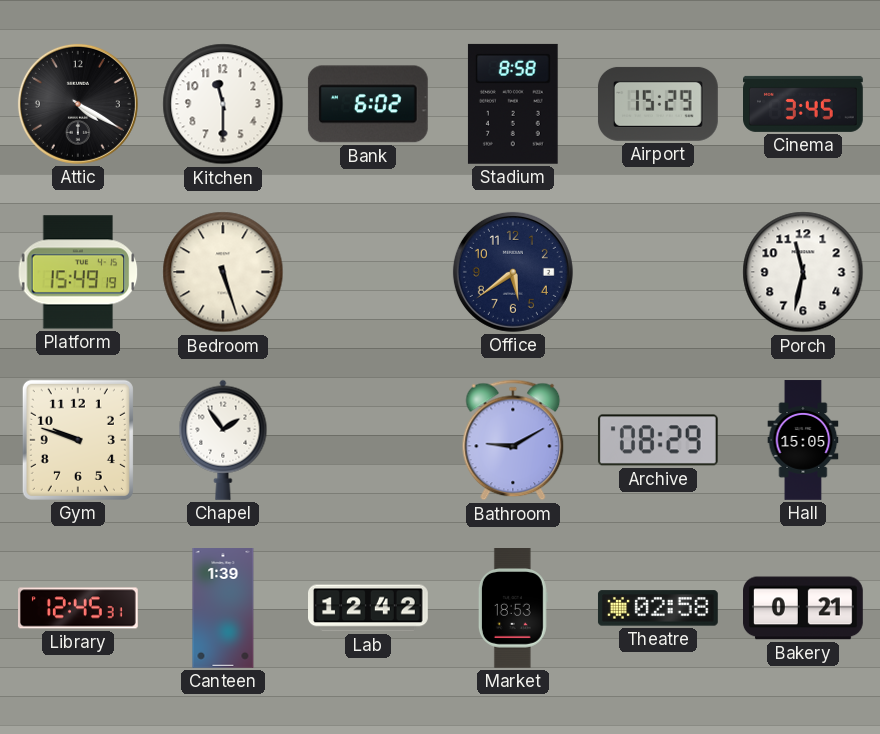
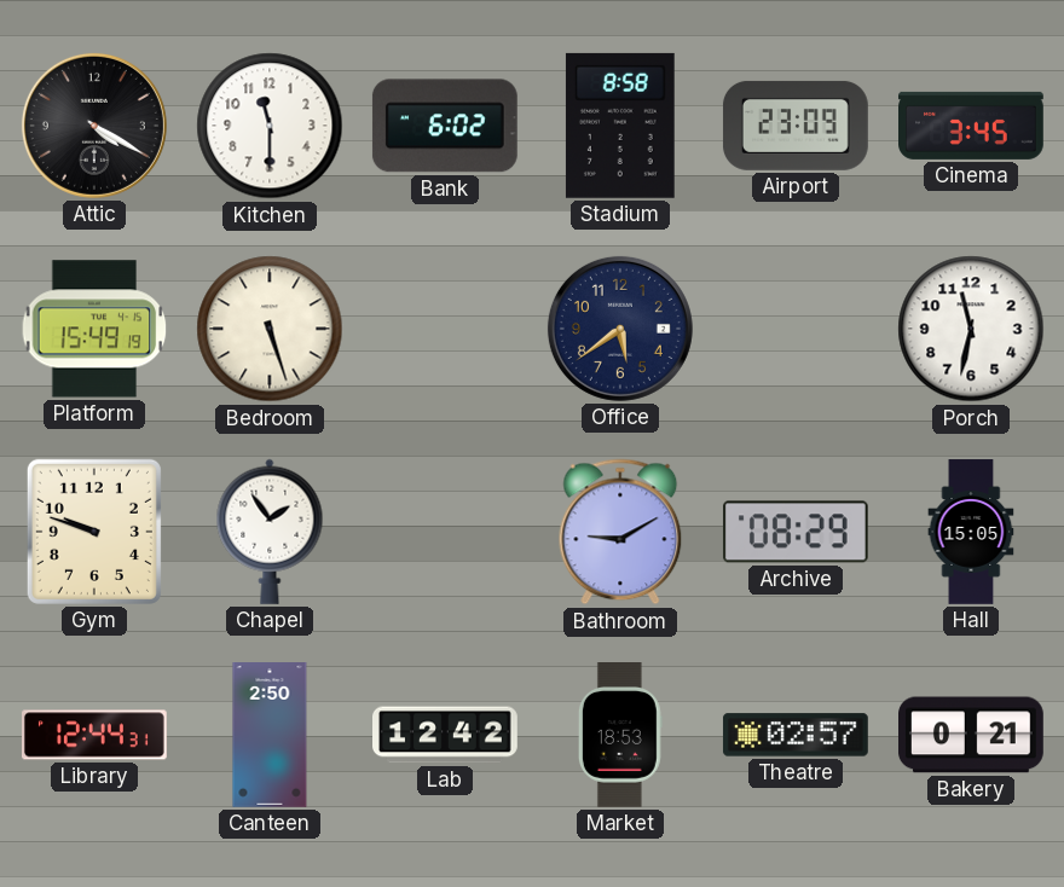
Airport: 15:29 -> 23:09 (796, 126)
Library: 12:45 -> 12:44 (96, 735)
Canteen: 1:39 -> 2:50 (270, 736)
Theatre: 02:58 -> 02:57 (796, 735)
